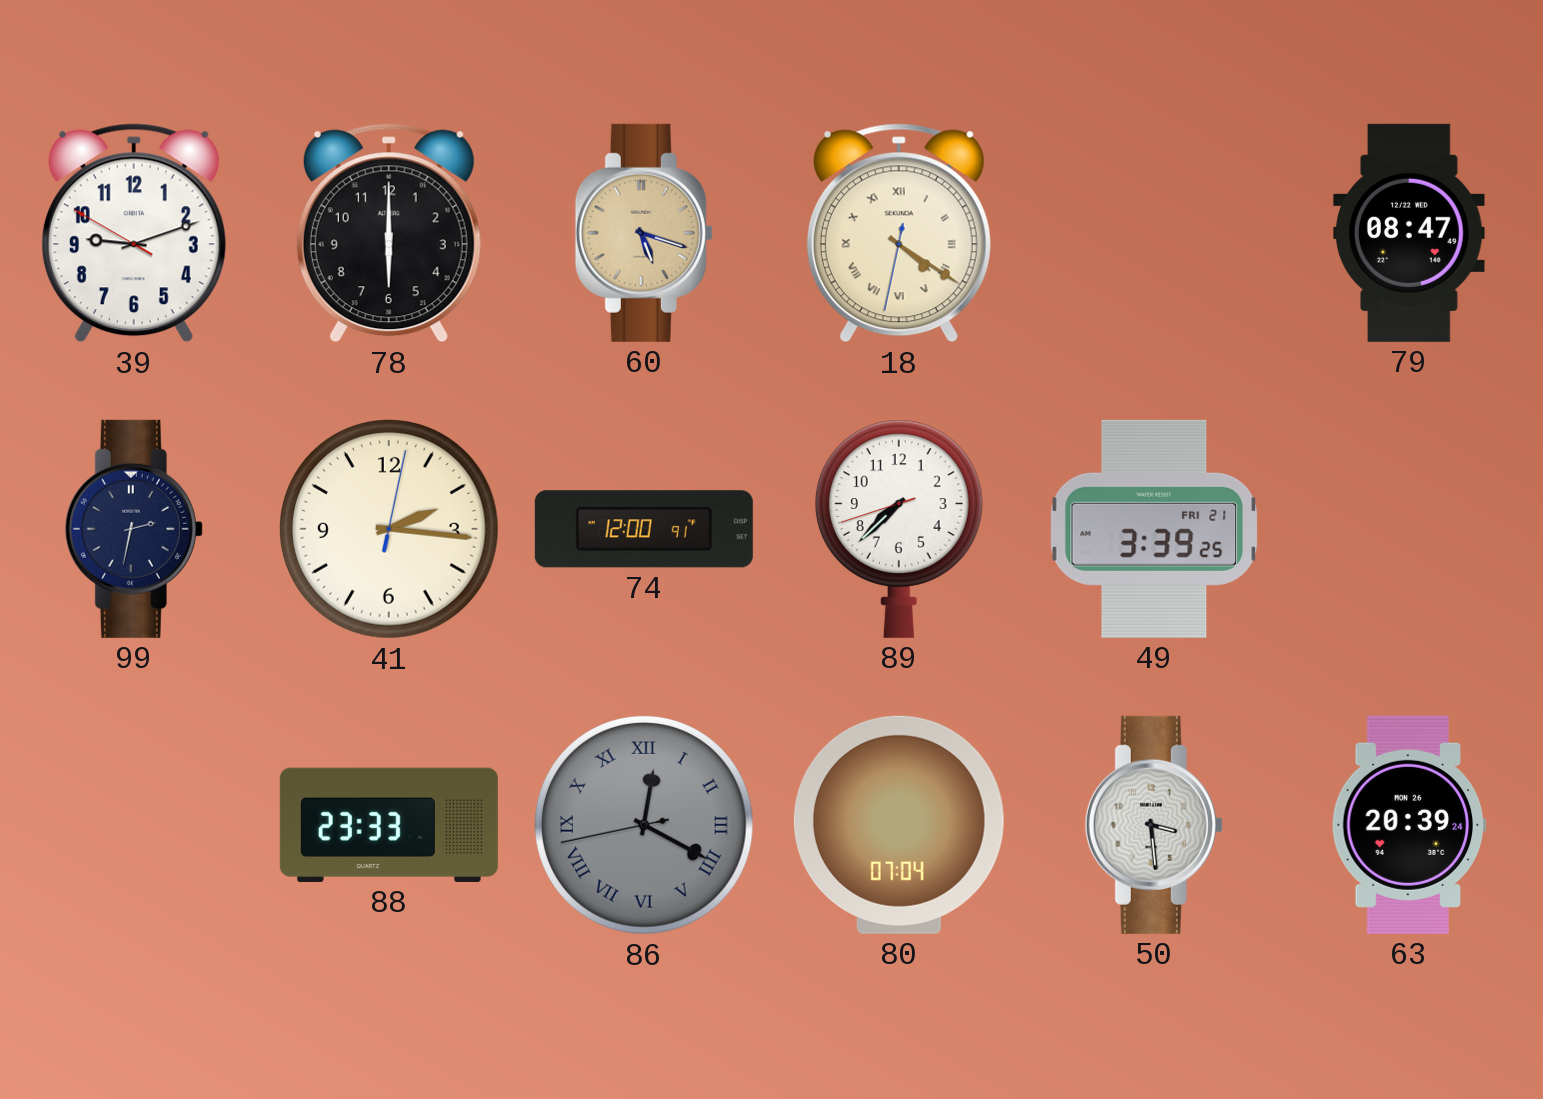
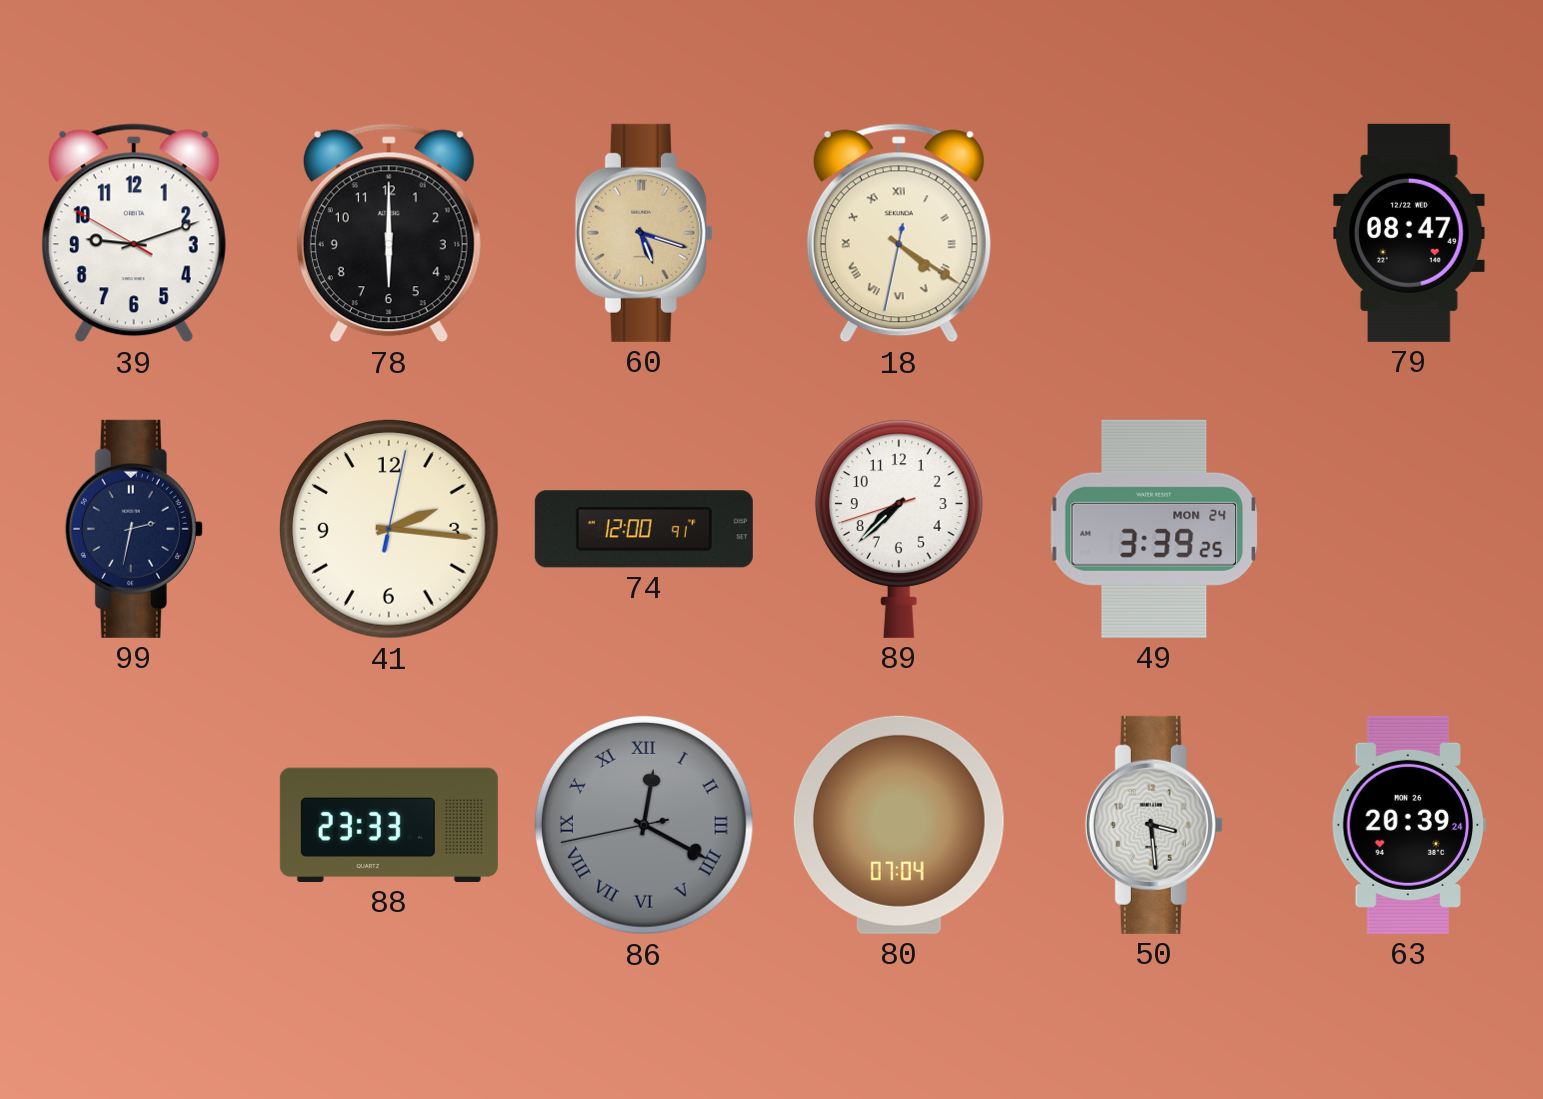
49 date: FRI 21 -> MON 24 (1154, 529)
